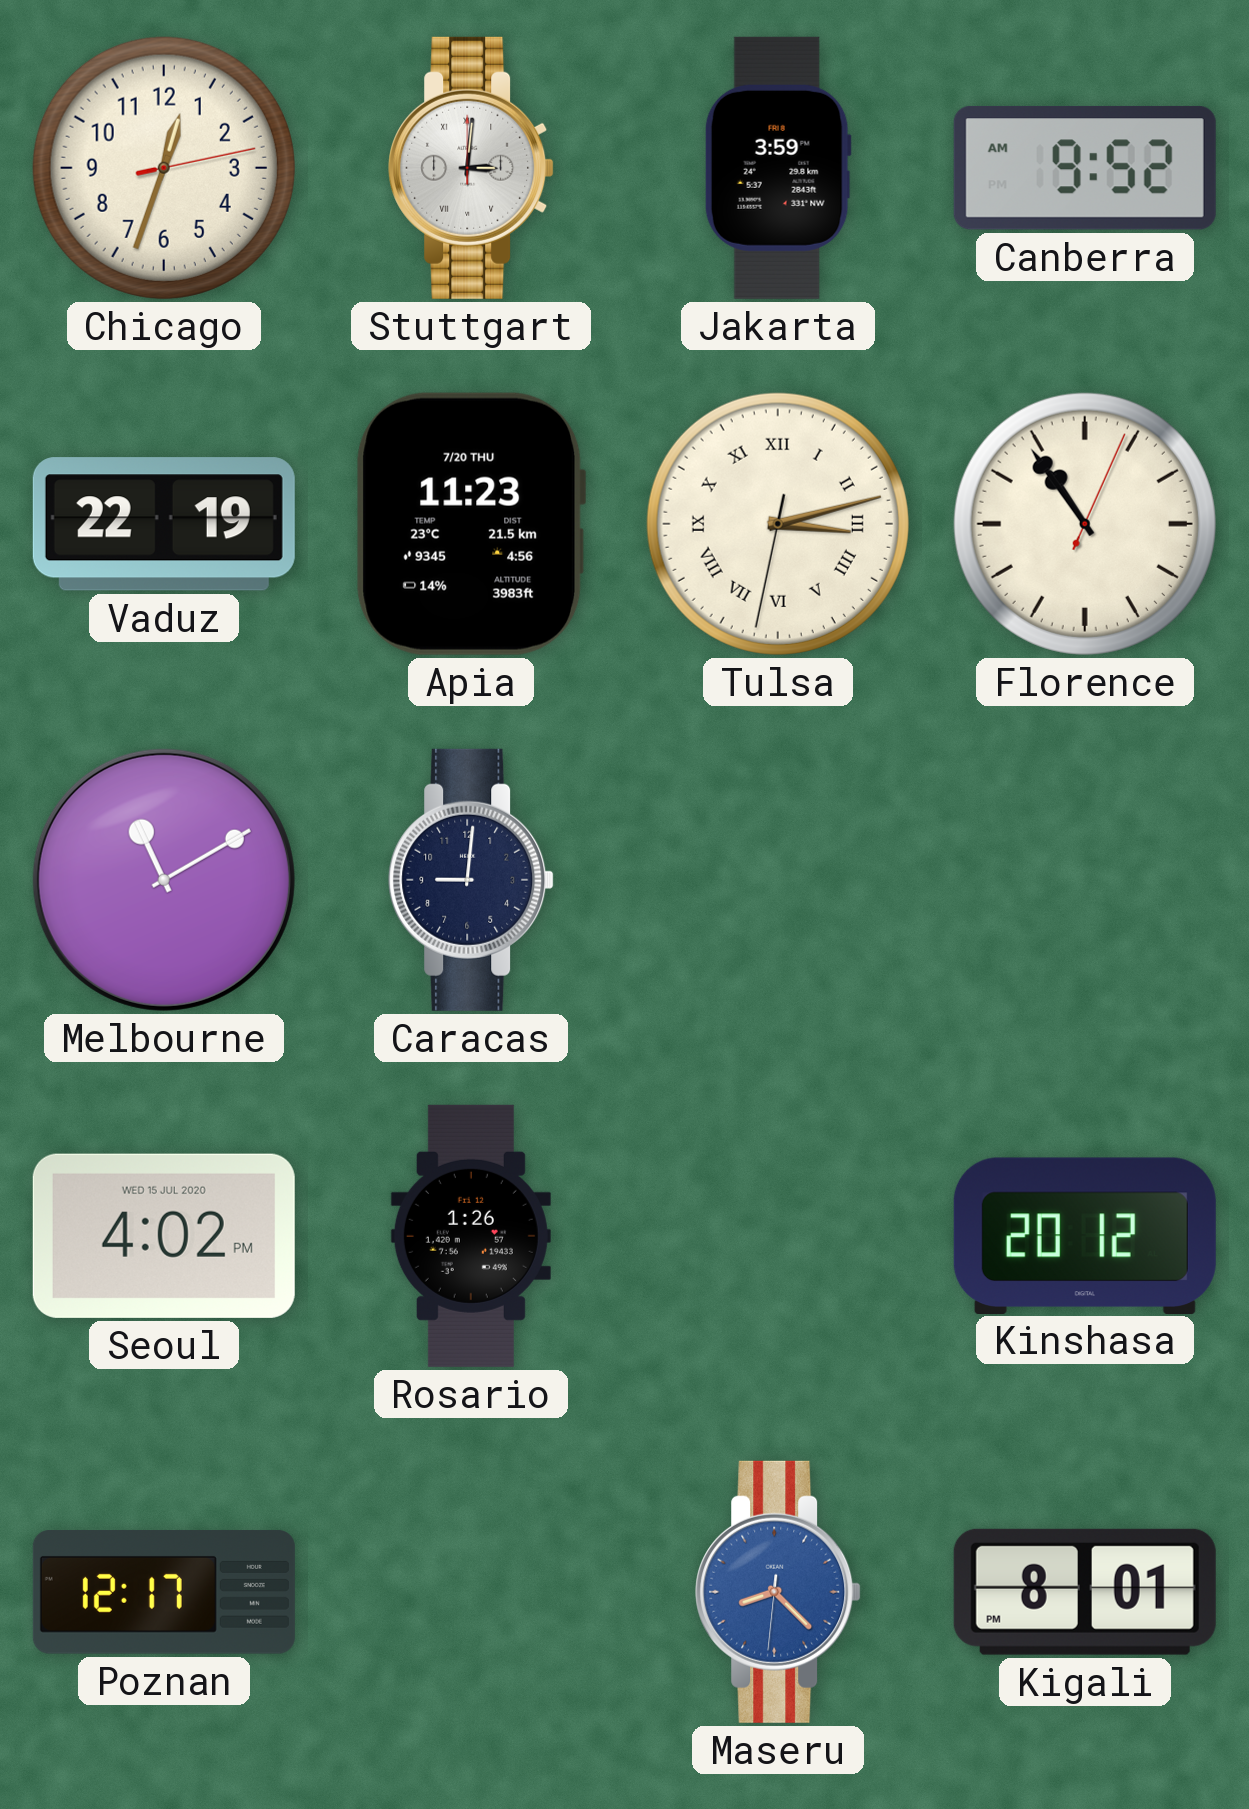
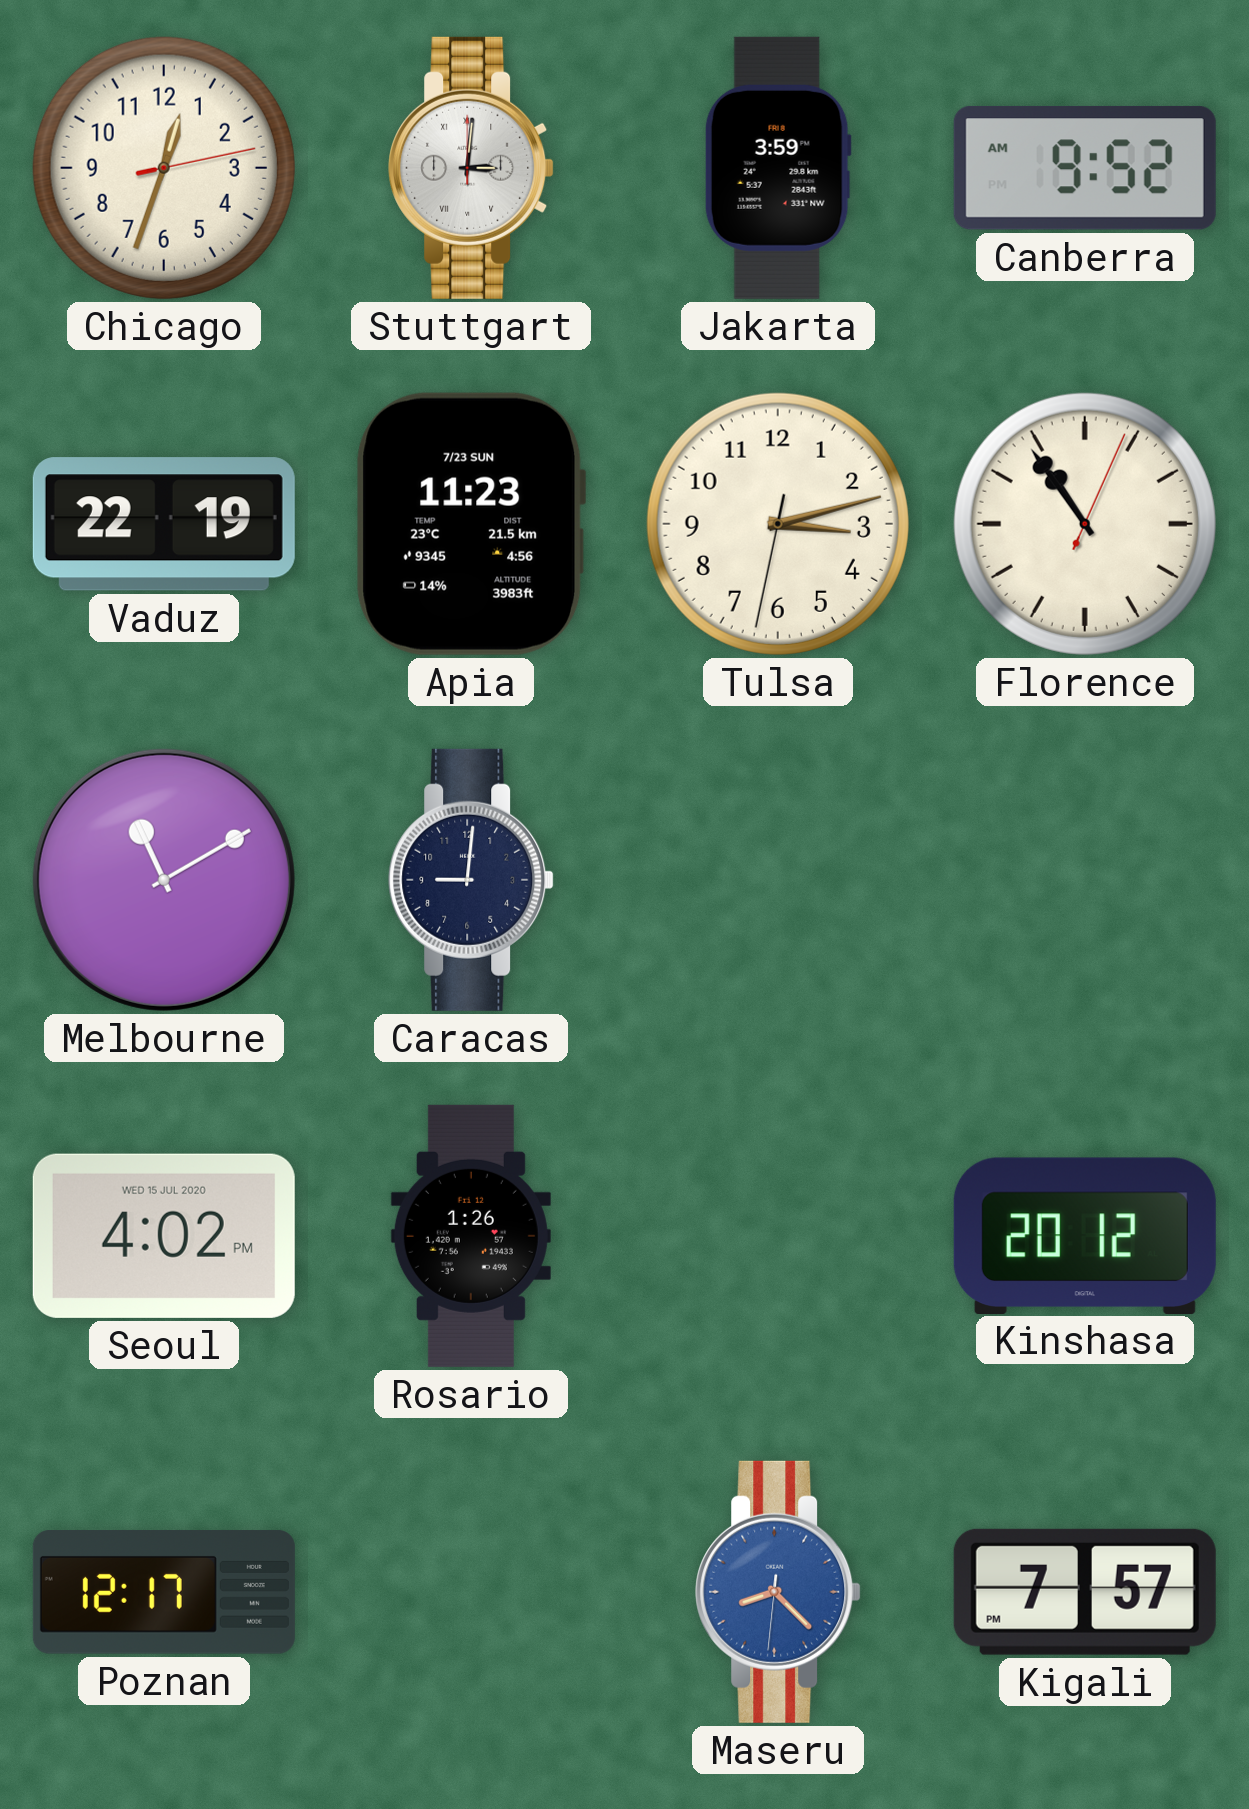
Apia date: 7/20 THU -> 7/23 SUN (471, 524)
Tulsa numerals: Roman -> Arabic (778, 524)
Kigali: 8:01 -> 7:57 (1085, 1592)
